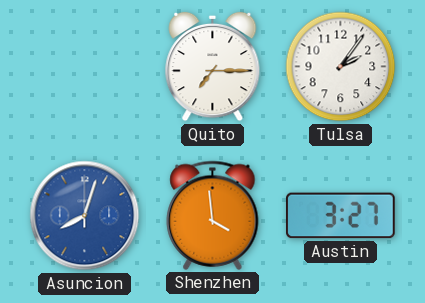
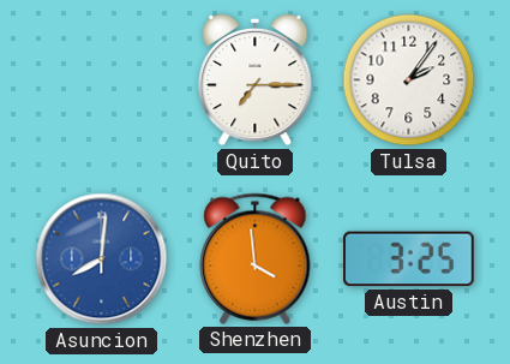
Asuncion: 8:03 -> 8:01 (102, 259)
Austin: 3:27 -> 3:25 (409, 259)
